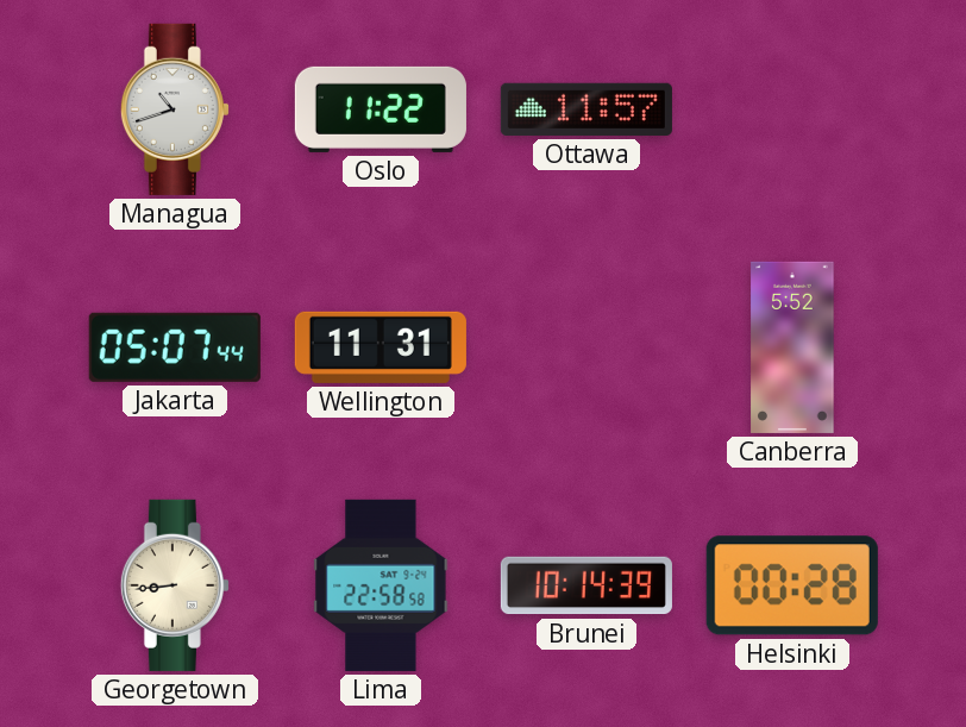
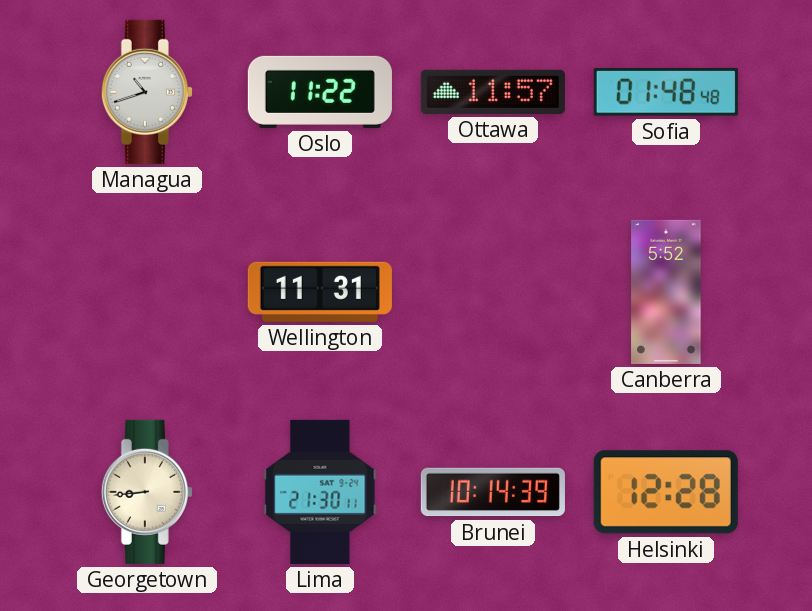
Sofia: none -> 01:48 (666, 92)
Jakarta: 05:07 -> none (175, 347)
Lima: 22:58 -> 21:30 (320, 492)
Helsinki: 00:28 -> 12:28 (666, 492)
